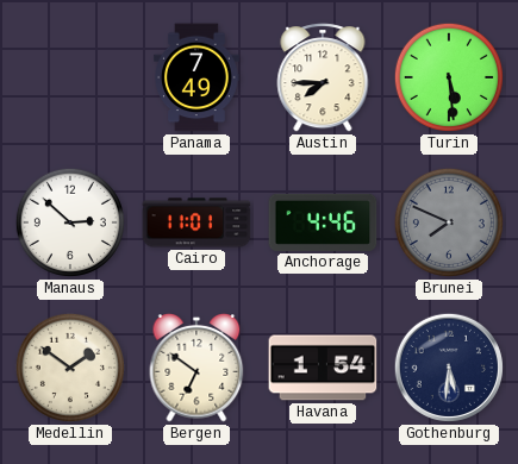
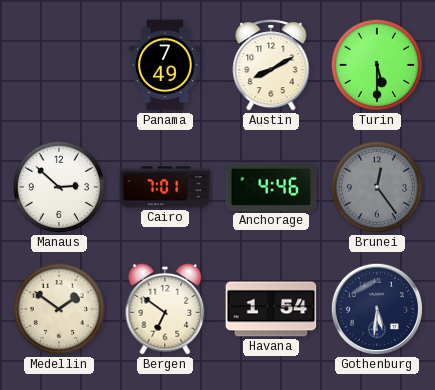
Austin: 7:45 -> 8:10 (271, 65)
Turin: 5:29 -> 5:30 (377, 65)
Cairo: 11:01 -> 7:01 (165, 187)
Brunei: 7:49 -> 12:24 (377, 187)
